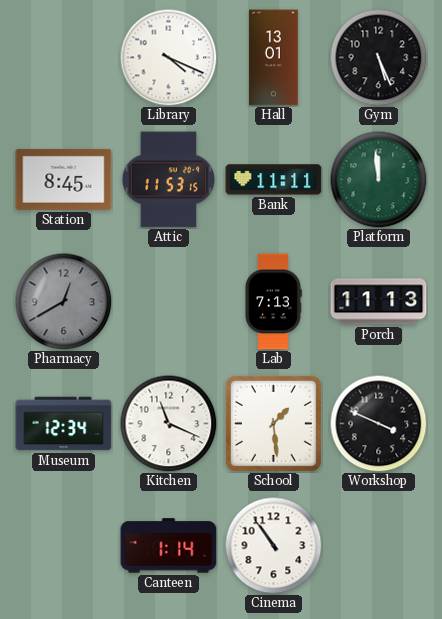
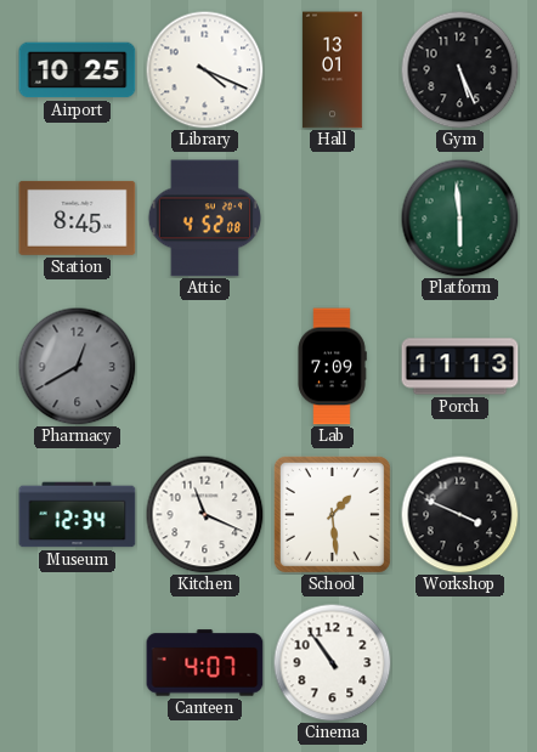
Airport: none -> 10:25 (78, 70)
Attic: 11:53 -> 4:52 (204, 219)
Bank: 11:11 -> none (274, 180)
Platform: 11:59 -> 5:59 (459, 217)
Lab: 7:13 -> 7:09 (332, 367)
Canteen: 1:14 -> 4:07 (205, 663)
